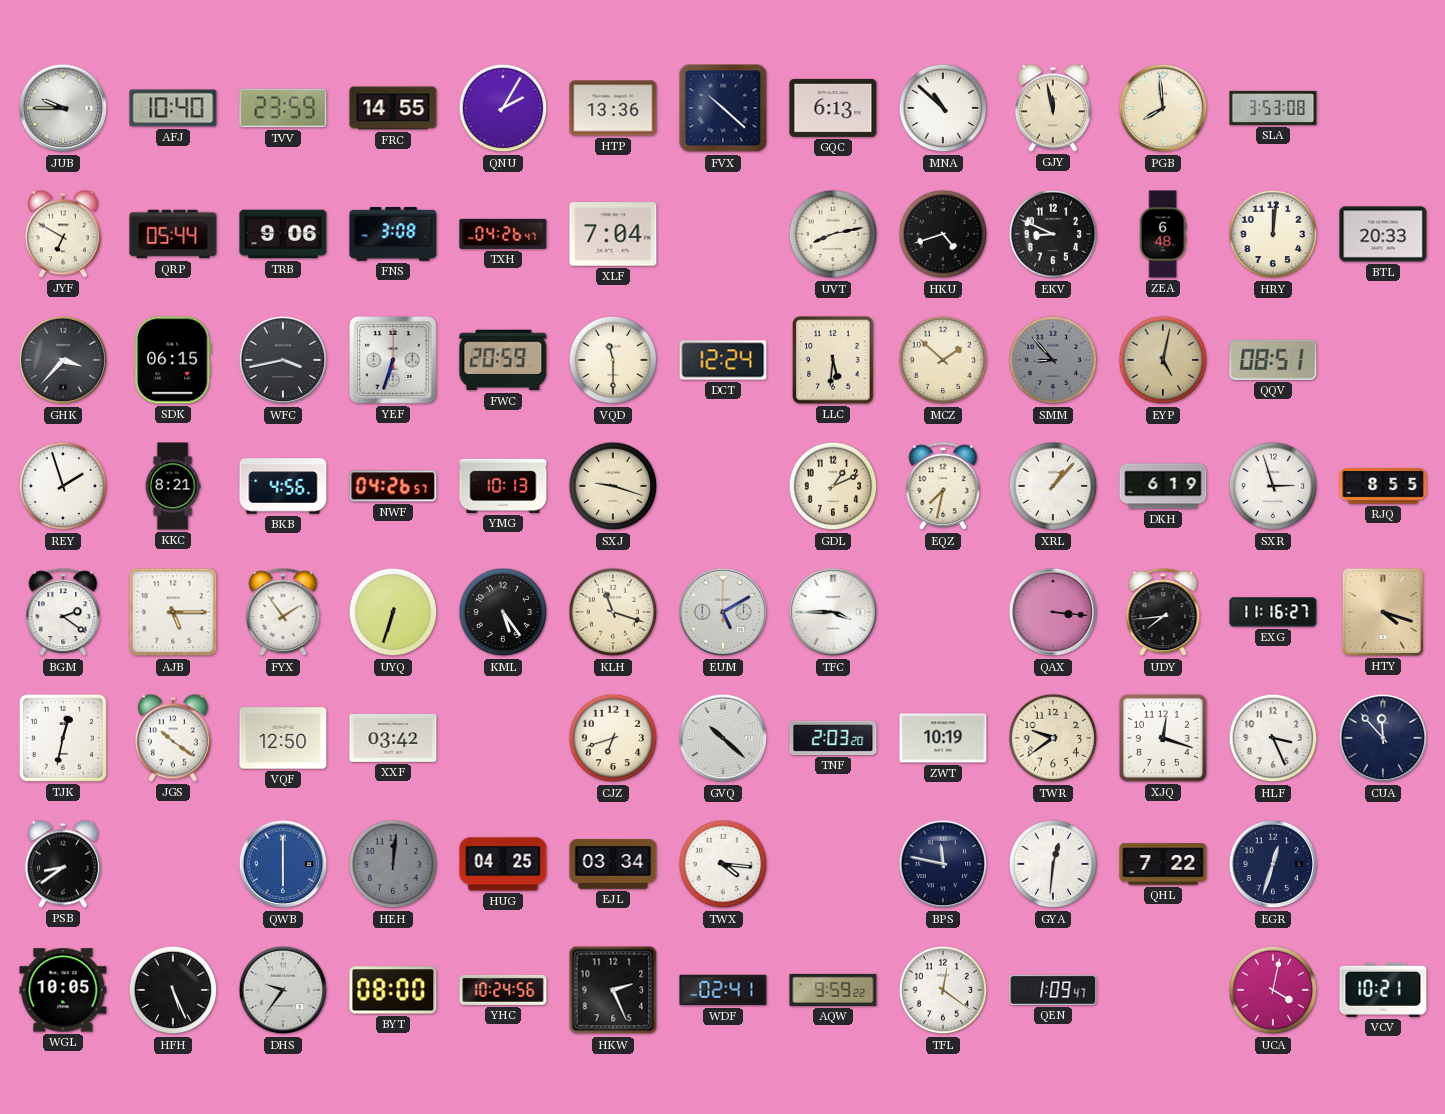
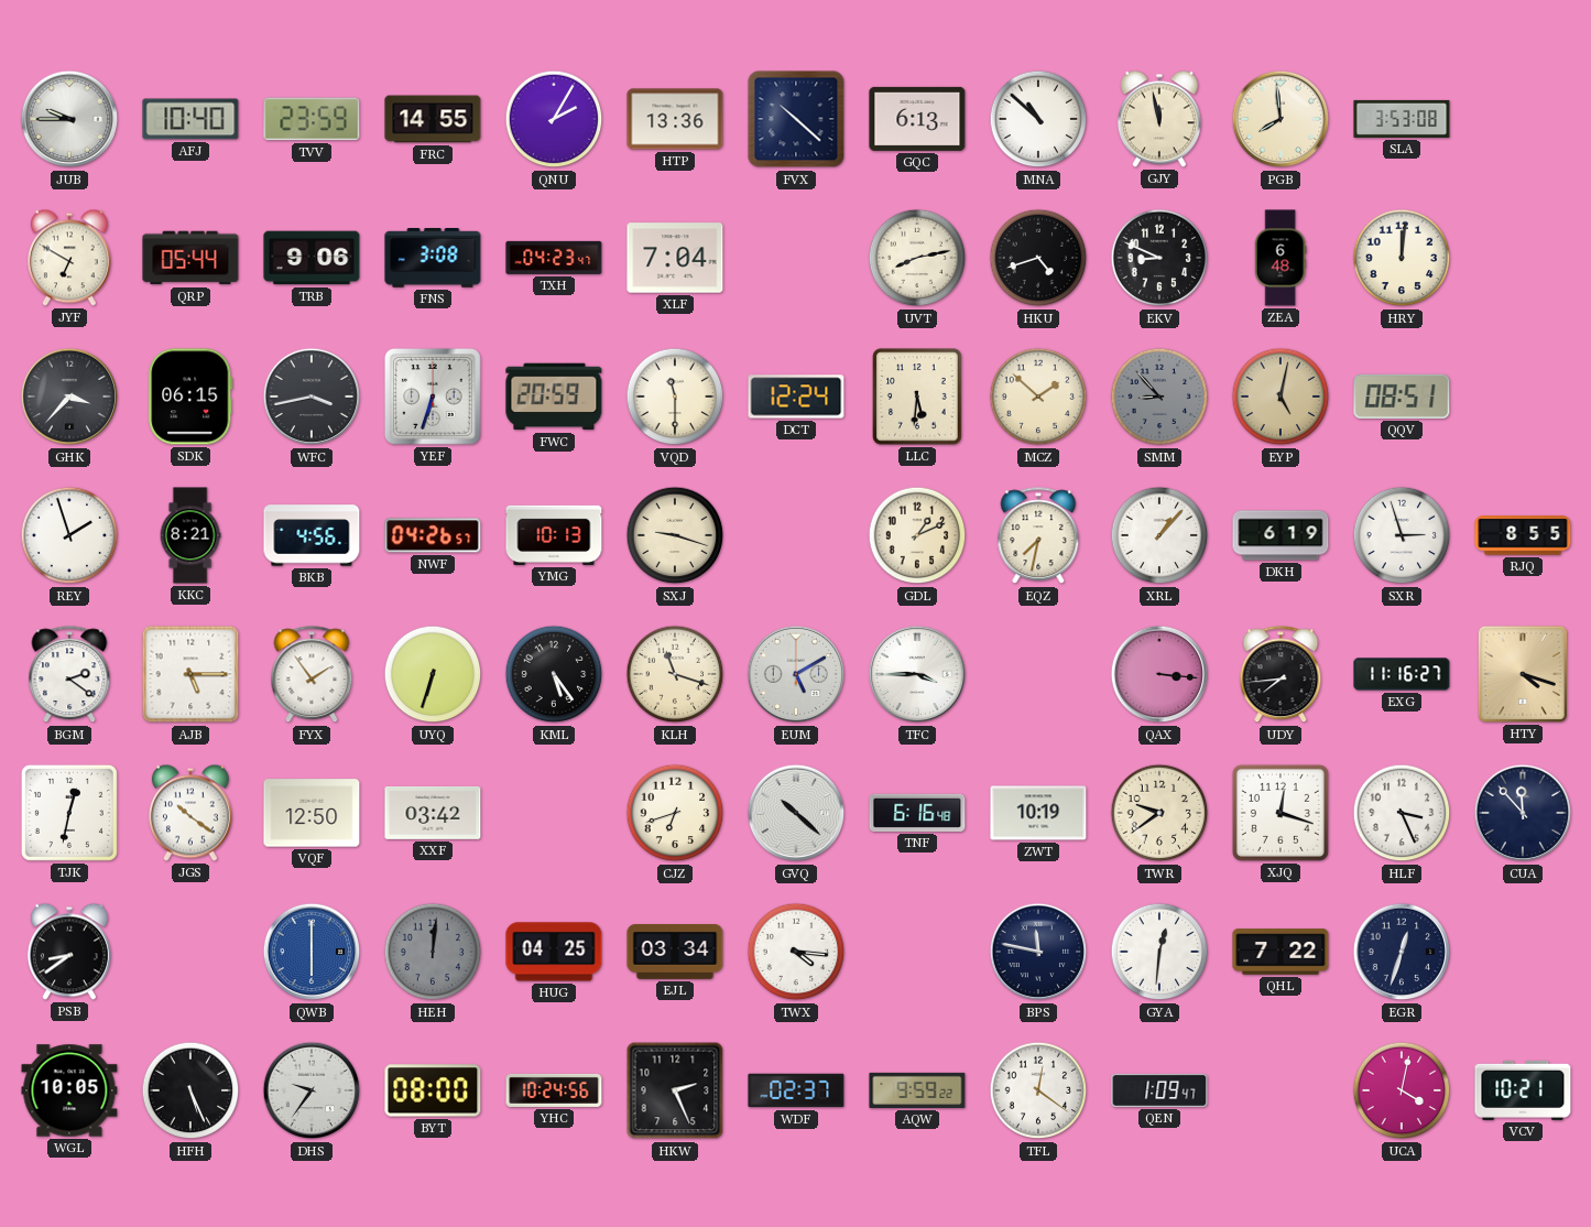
TXH: 04:26 -> 04:23 (554, 258)
BTL: 20:33 -> none (1383, 234)
TNF: 2:03 -> 6:16 (917, 813)
WDF: 02:41 -> 02:37 (796, 1090)
